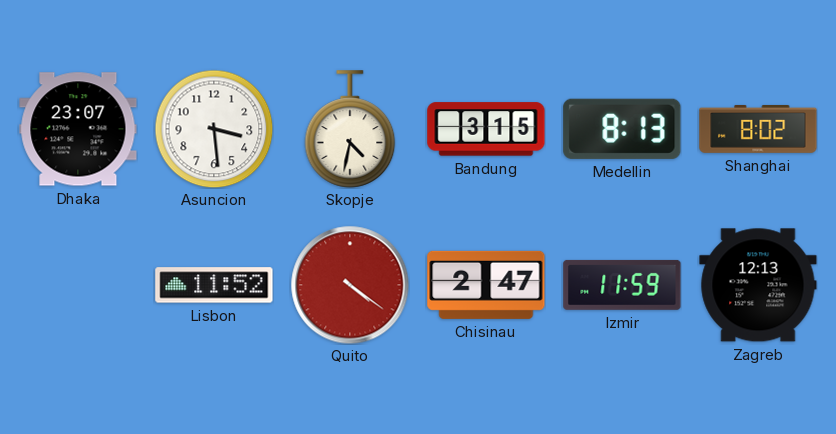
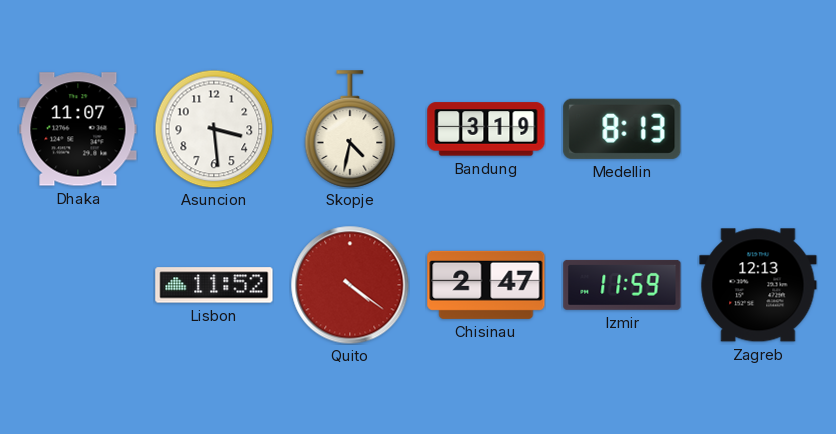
Dhaka: 23:07 -> 11:07 (78, 129)
Bandung: 3:15 -> 3:19 (486, 129)
Shanghai: 8:02 -> none (758, 129)
